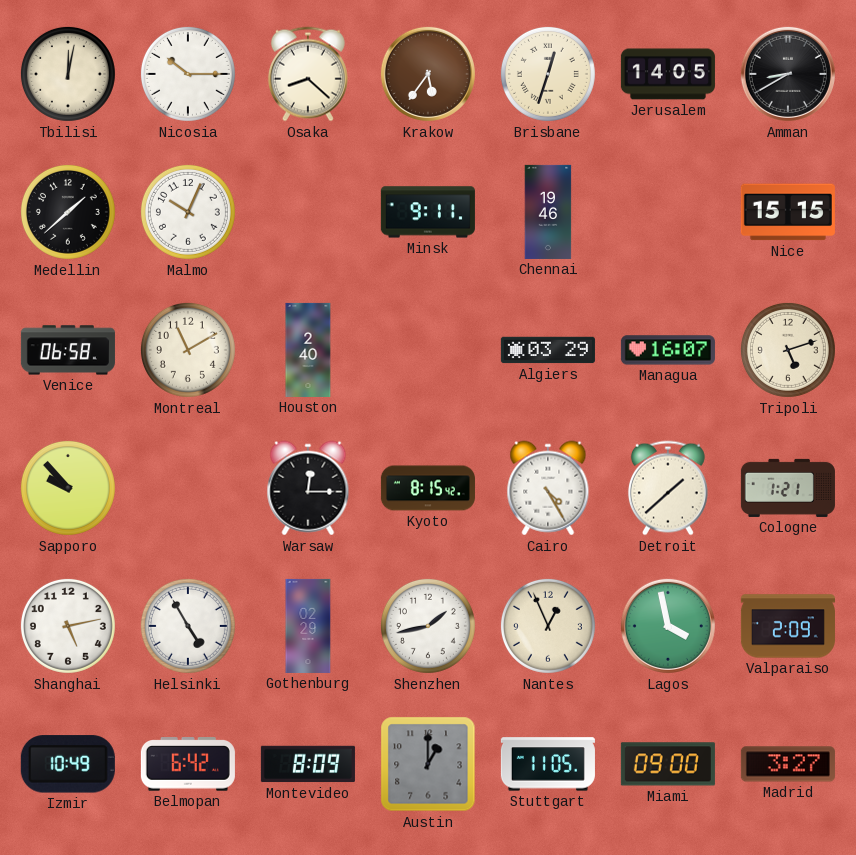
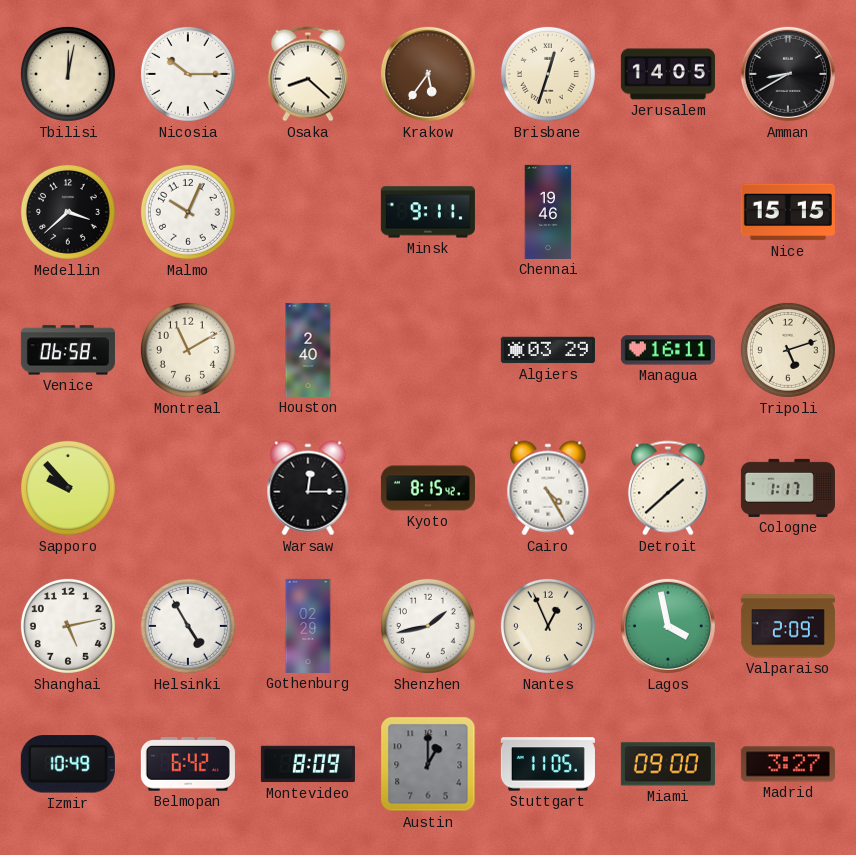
Medellin: 1:38 -> 3:38 (68, 212)
Managua: 16:07 -> 16:11 (668, 350)
Cologne: 1:21 -> 1:17 (788, 488)
